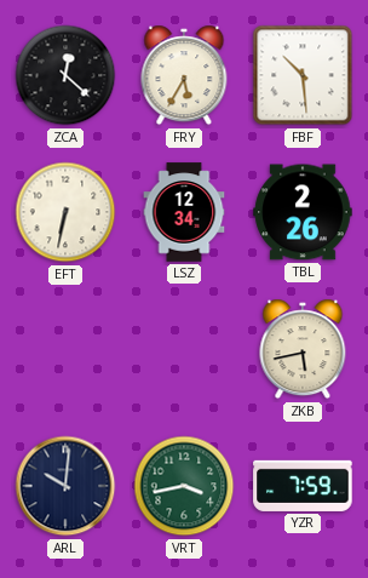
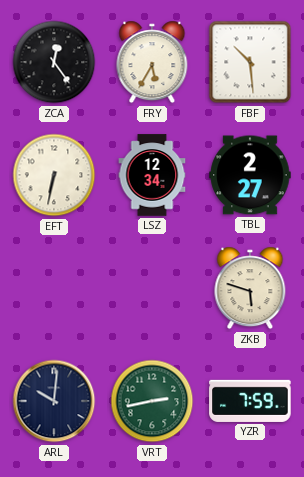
ZCA: 12:22 -> 12:24 (54, 62)
TBL: 2:26 -> 2:27 (250, 175)
ZKB: 5:43 -> 5:48 (250, 288)
VRT: 3:43 -> 2:43 (152, 401)
